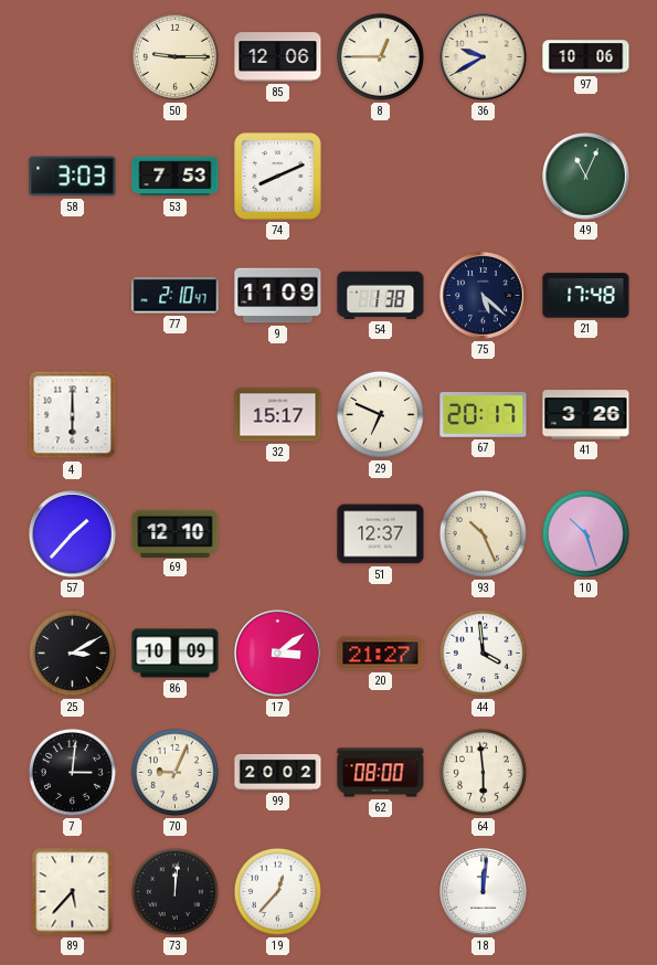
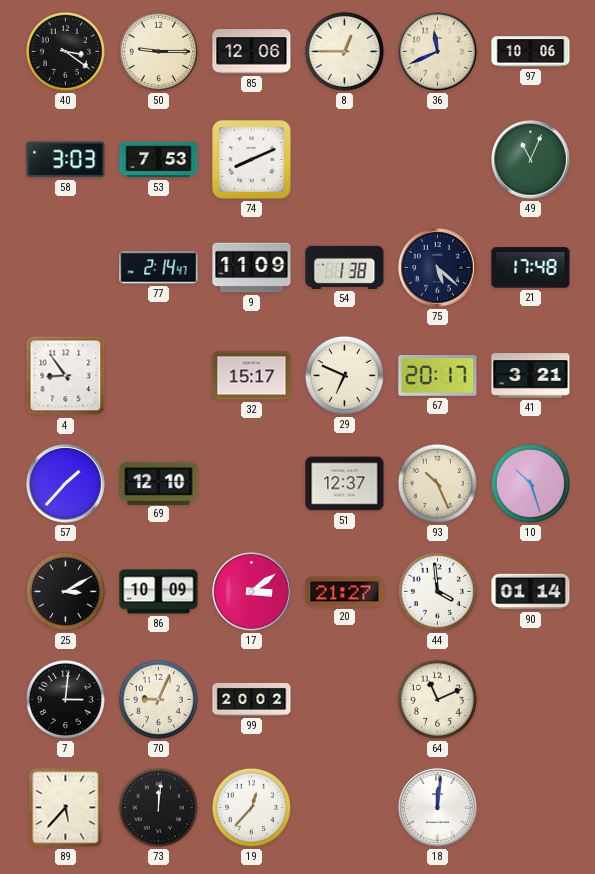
40: none -> 3:21 (65, 51)
36: 9:40 -> 11:41 (438, 52)
77: 2:10 -> 2:14 (159, 268)
4: 6:00 -> 8:54 (66, 376)
41: 3:26 -> 3:21 (531, 376)
90: none -> 01:14 (531, 592)
62: 08:00 -> none (381, 773)
64: 5:59 -> 11:11 (437, 699)
